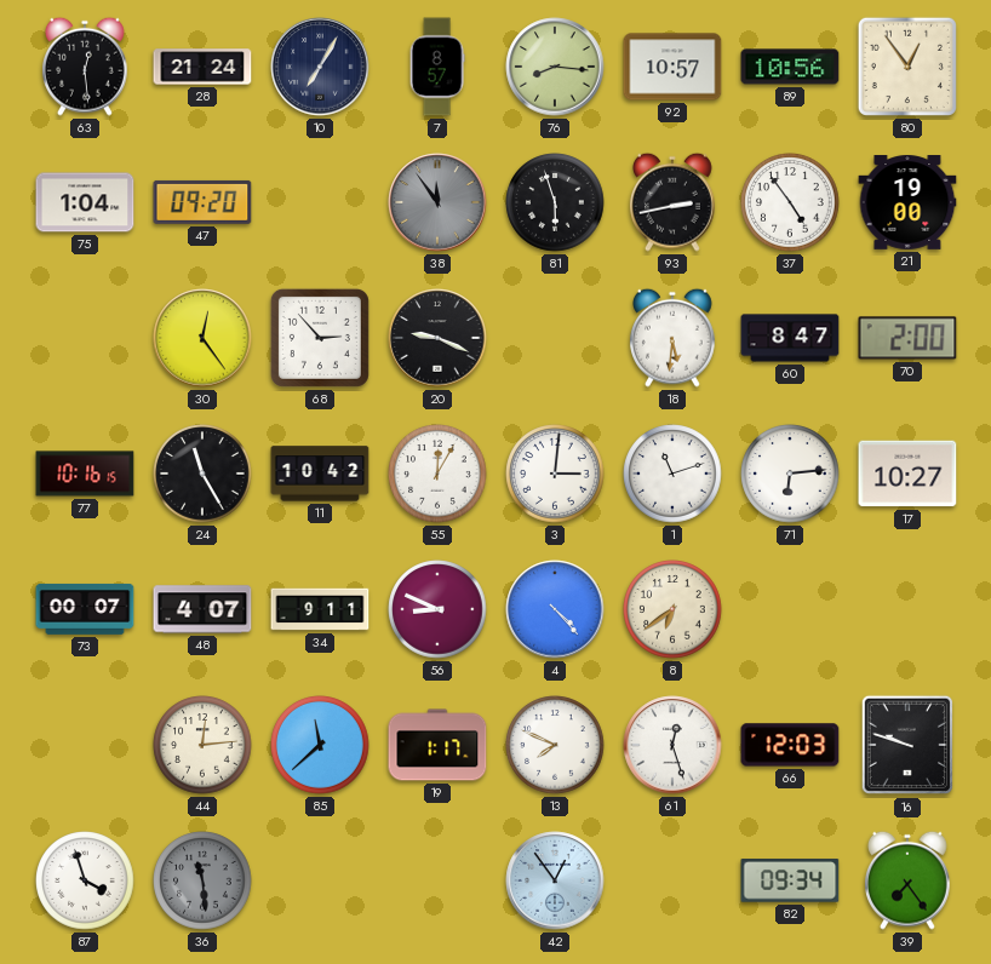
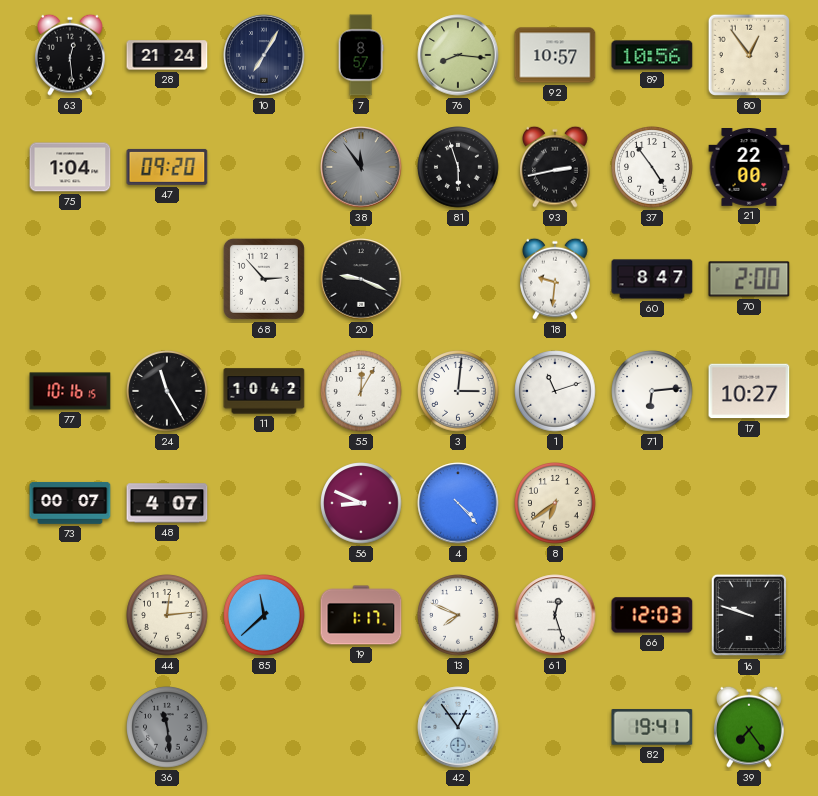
21: 19:00 -> 22:00 (749, 168)
30: 12:24 -> none (202, 338)
18: 5:31 -> 9:31 (556, 279)
34: 9:11 -> none (320, 609)
87: 3:57 -> none (85, 880)
82: 09:34 -> 19:41 (652, 727)
